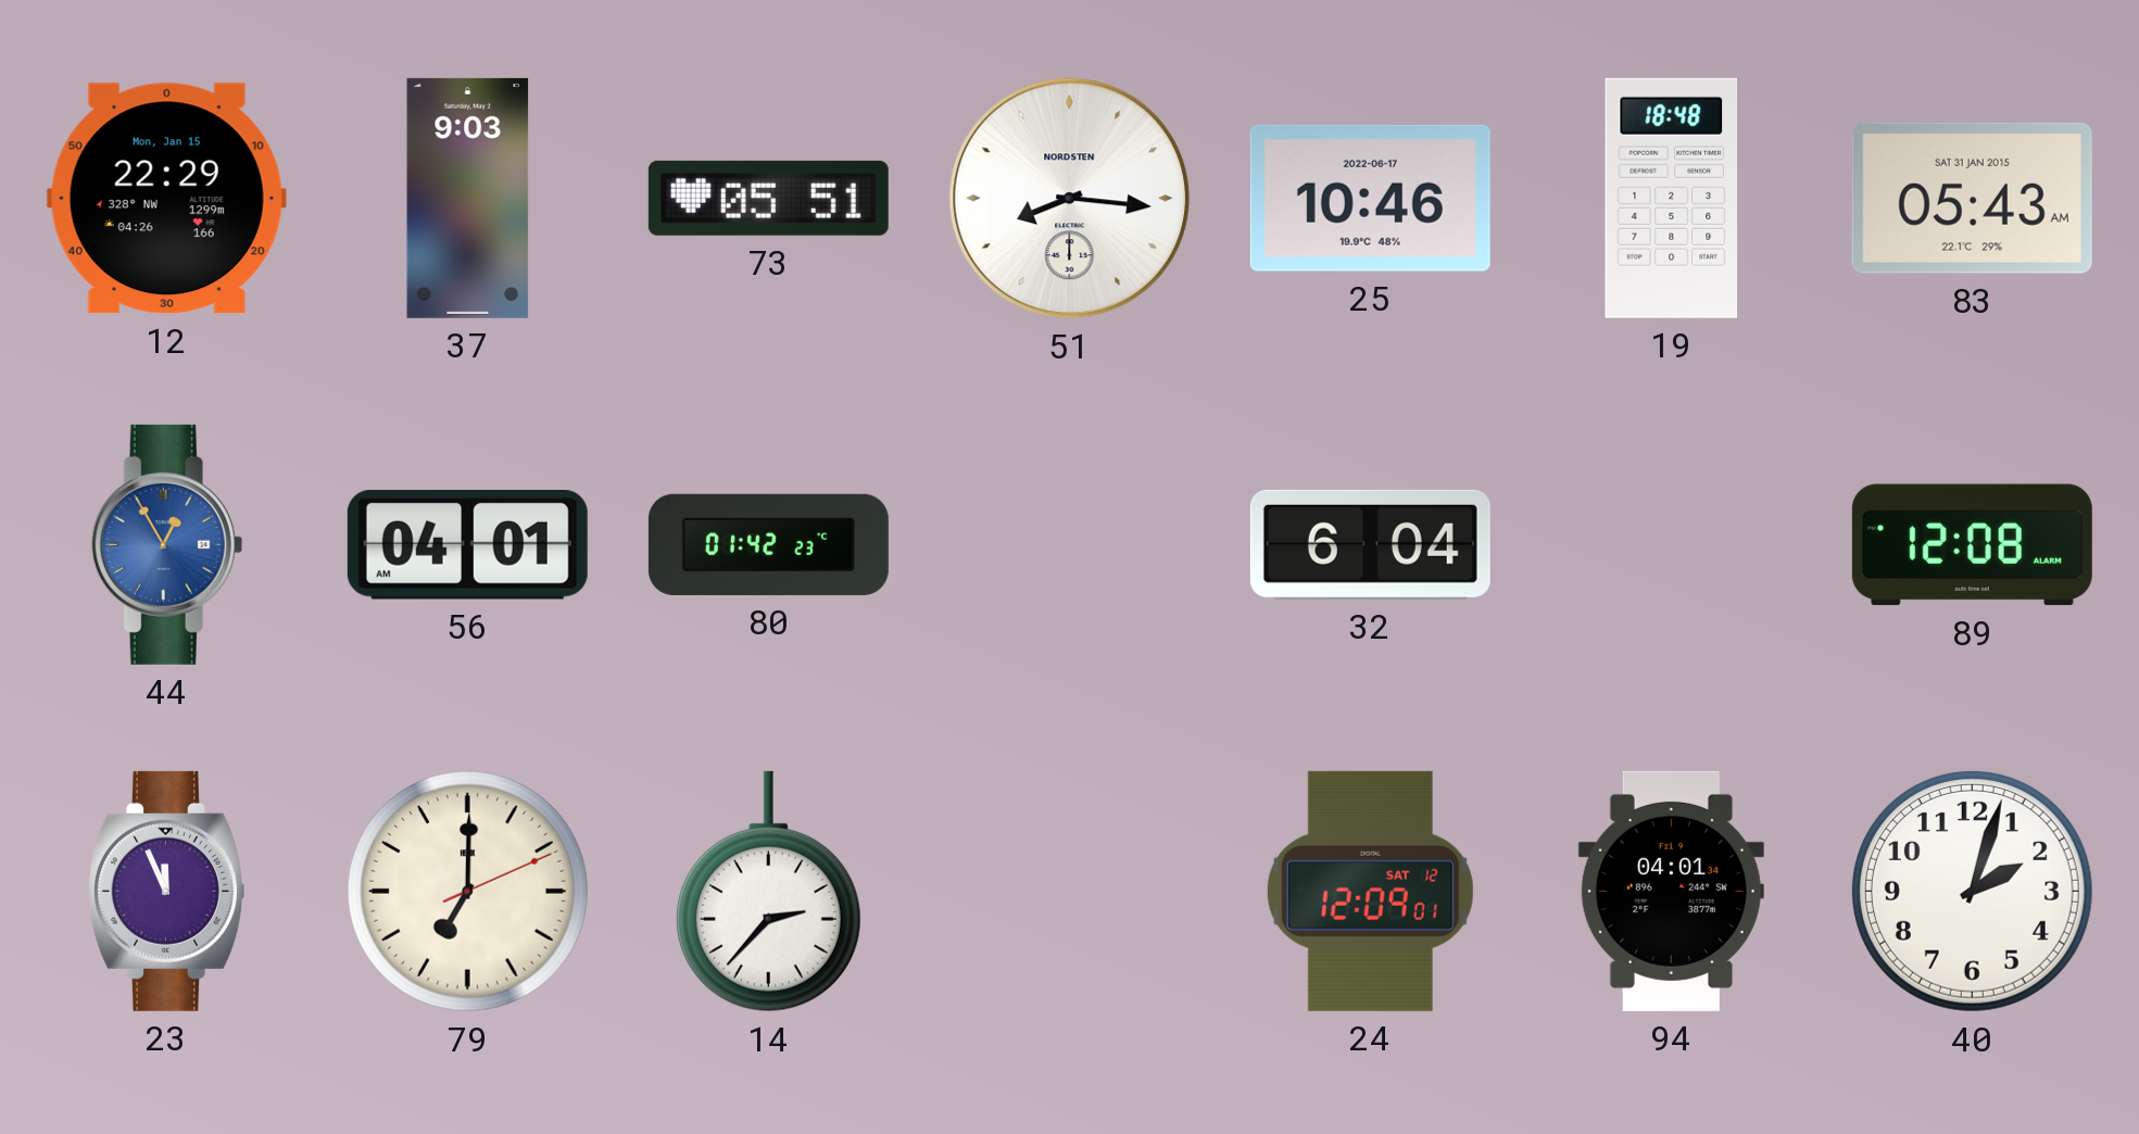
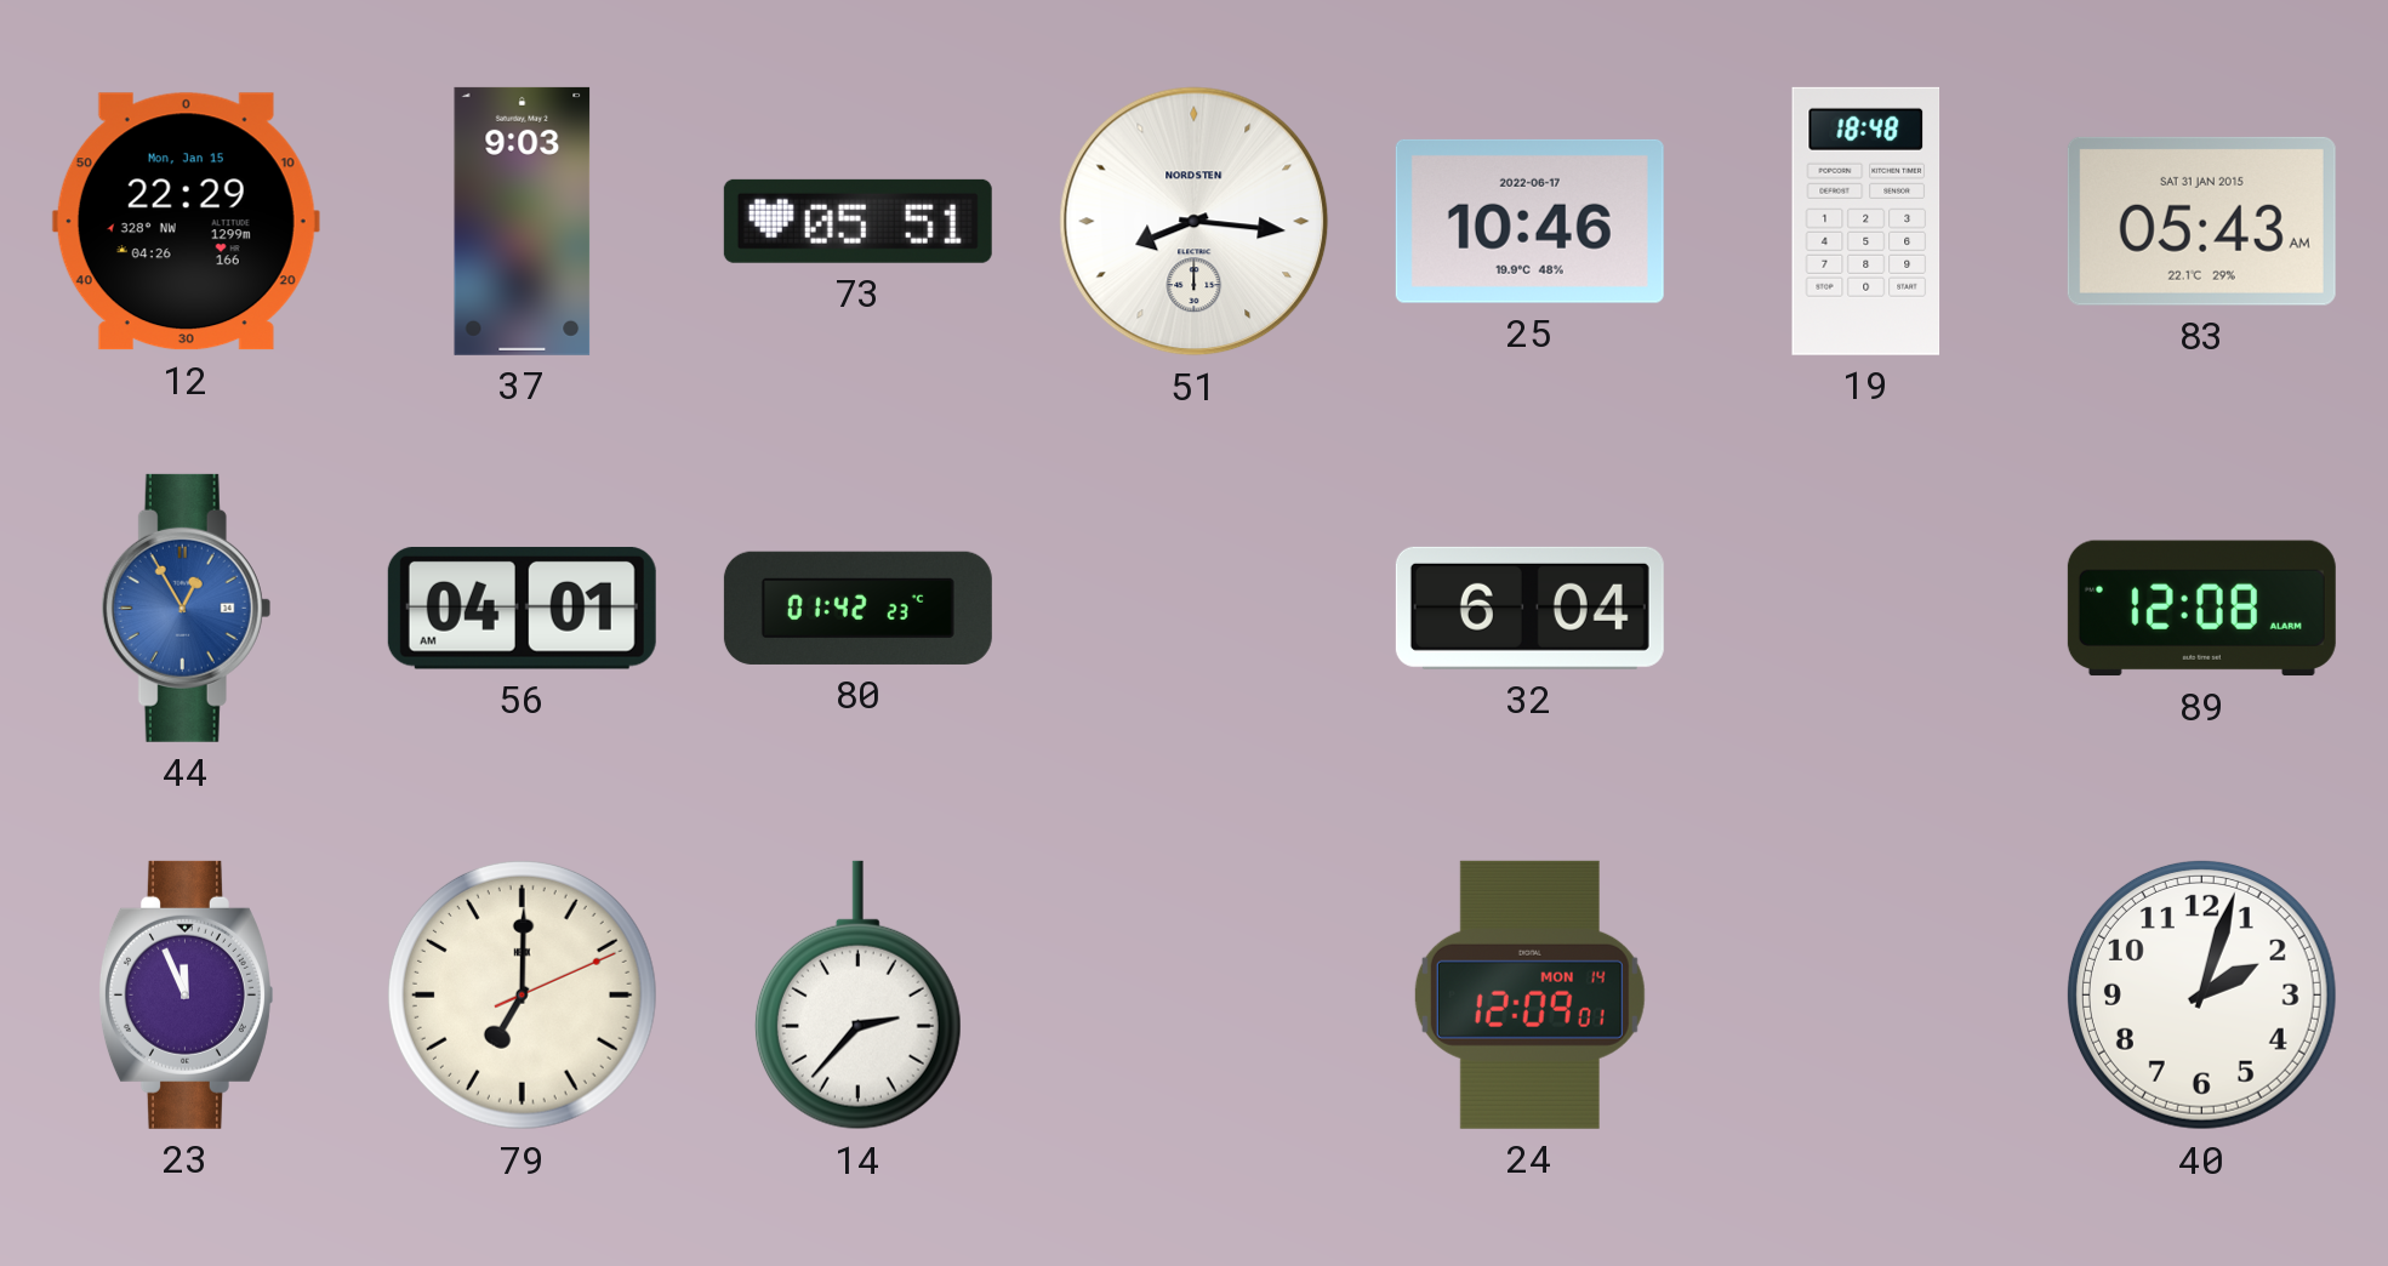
24 date: SAT 12 -> MON 14 (1529, 994)
94: 04:01 -> none (1671, 891)
